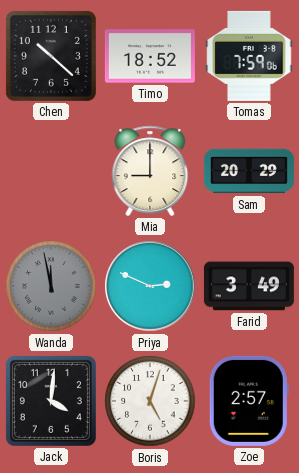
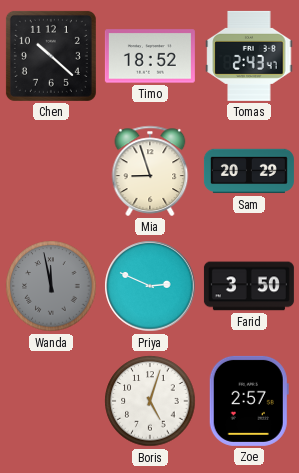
Tomas: 7:59 -> 2:43 (249, 56)
Mia: 9:00 -> 8:57 (150, 171)
Farid: 3:49 -> 3:50 (249, 286)
Jack: 4:01 -> none (51, 401)
